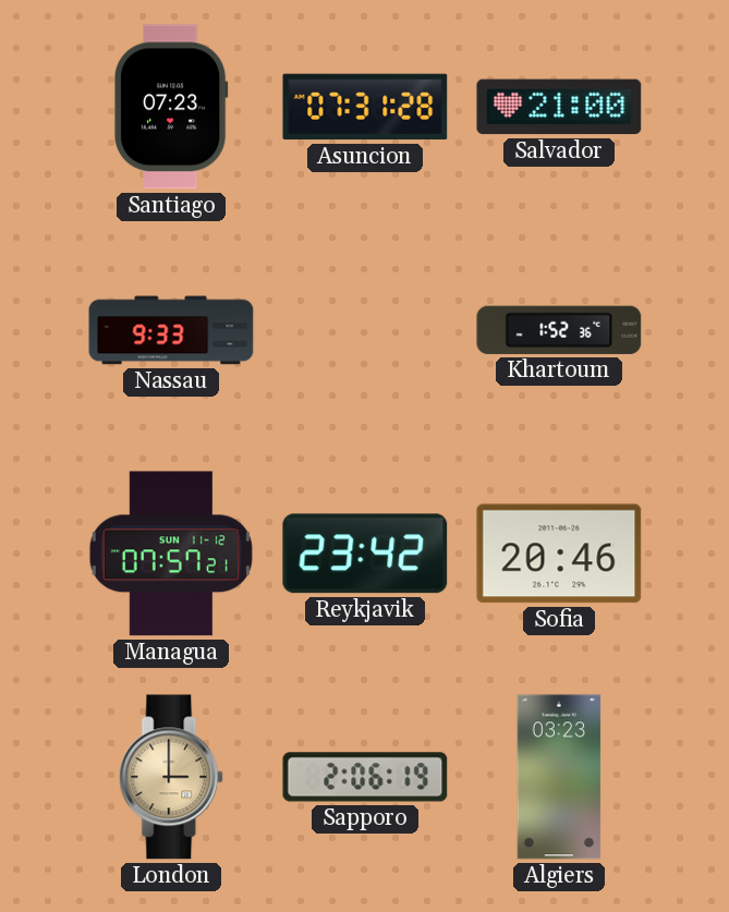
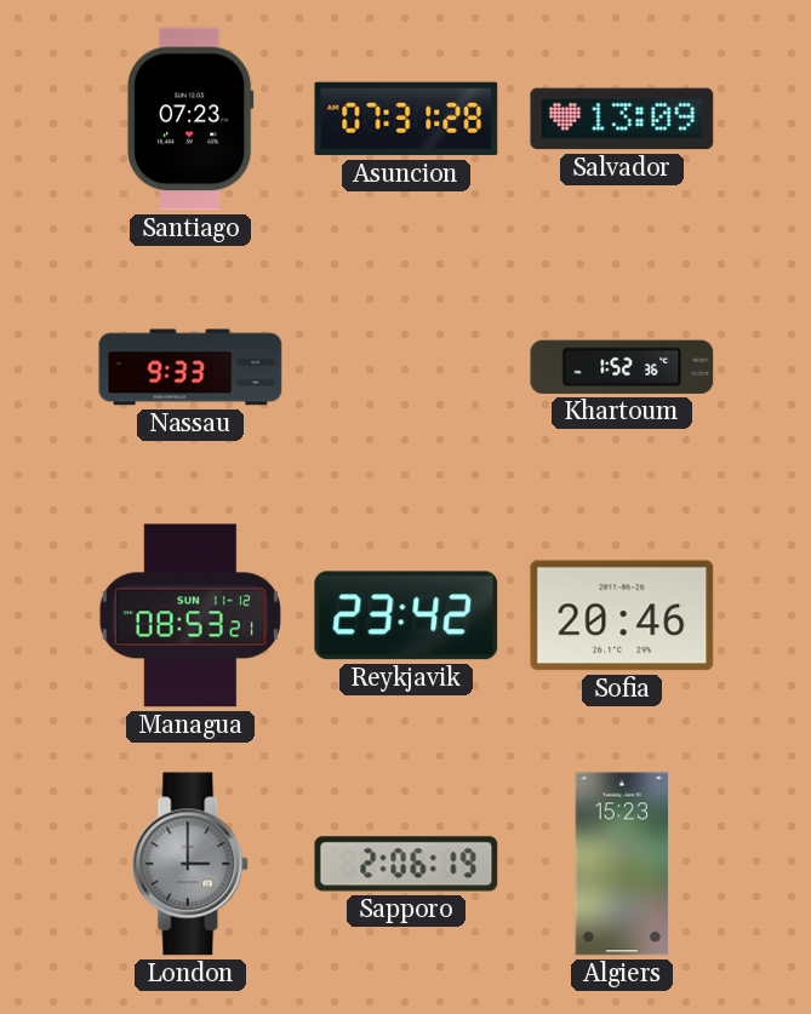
Salvador: 21:00 -> 13:09 (622, 119)
Managua: 07:57 -> 08:53 (190, 615)
London dial: champagne -> grey (192, 864)
Algiers: 03:23 -> 15:23 (622, 864)
